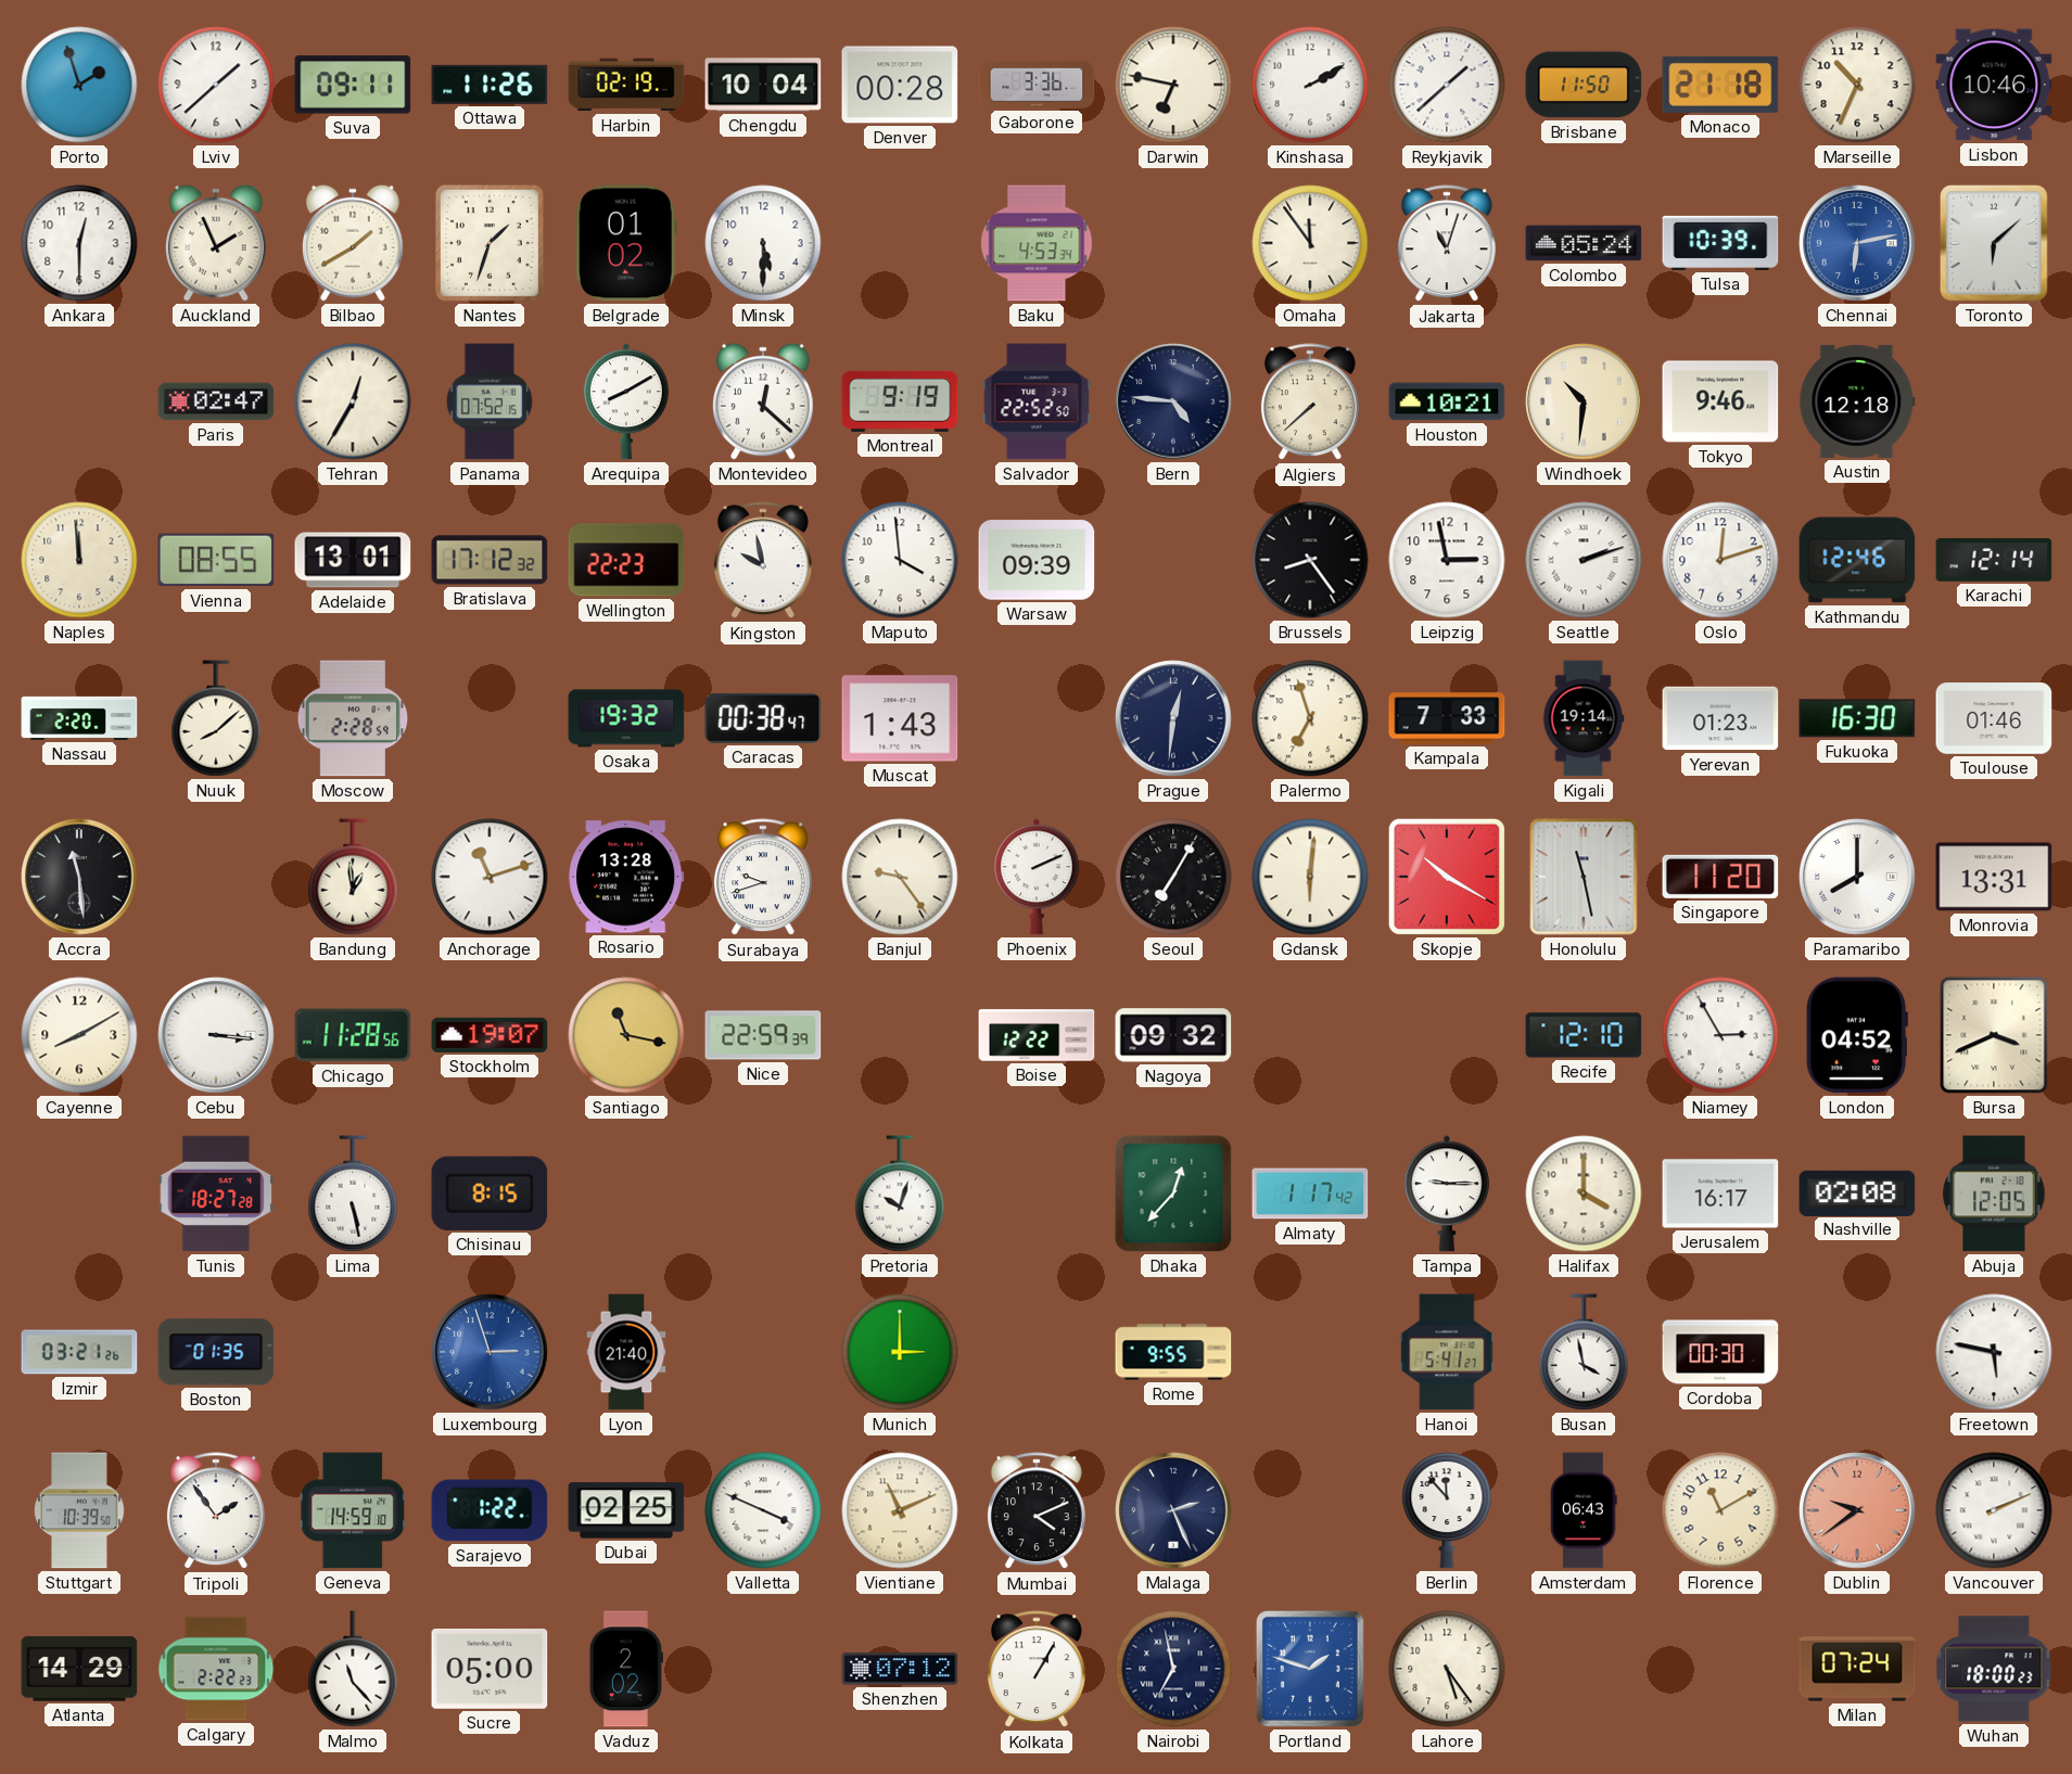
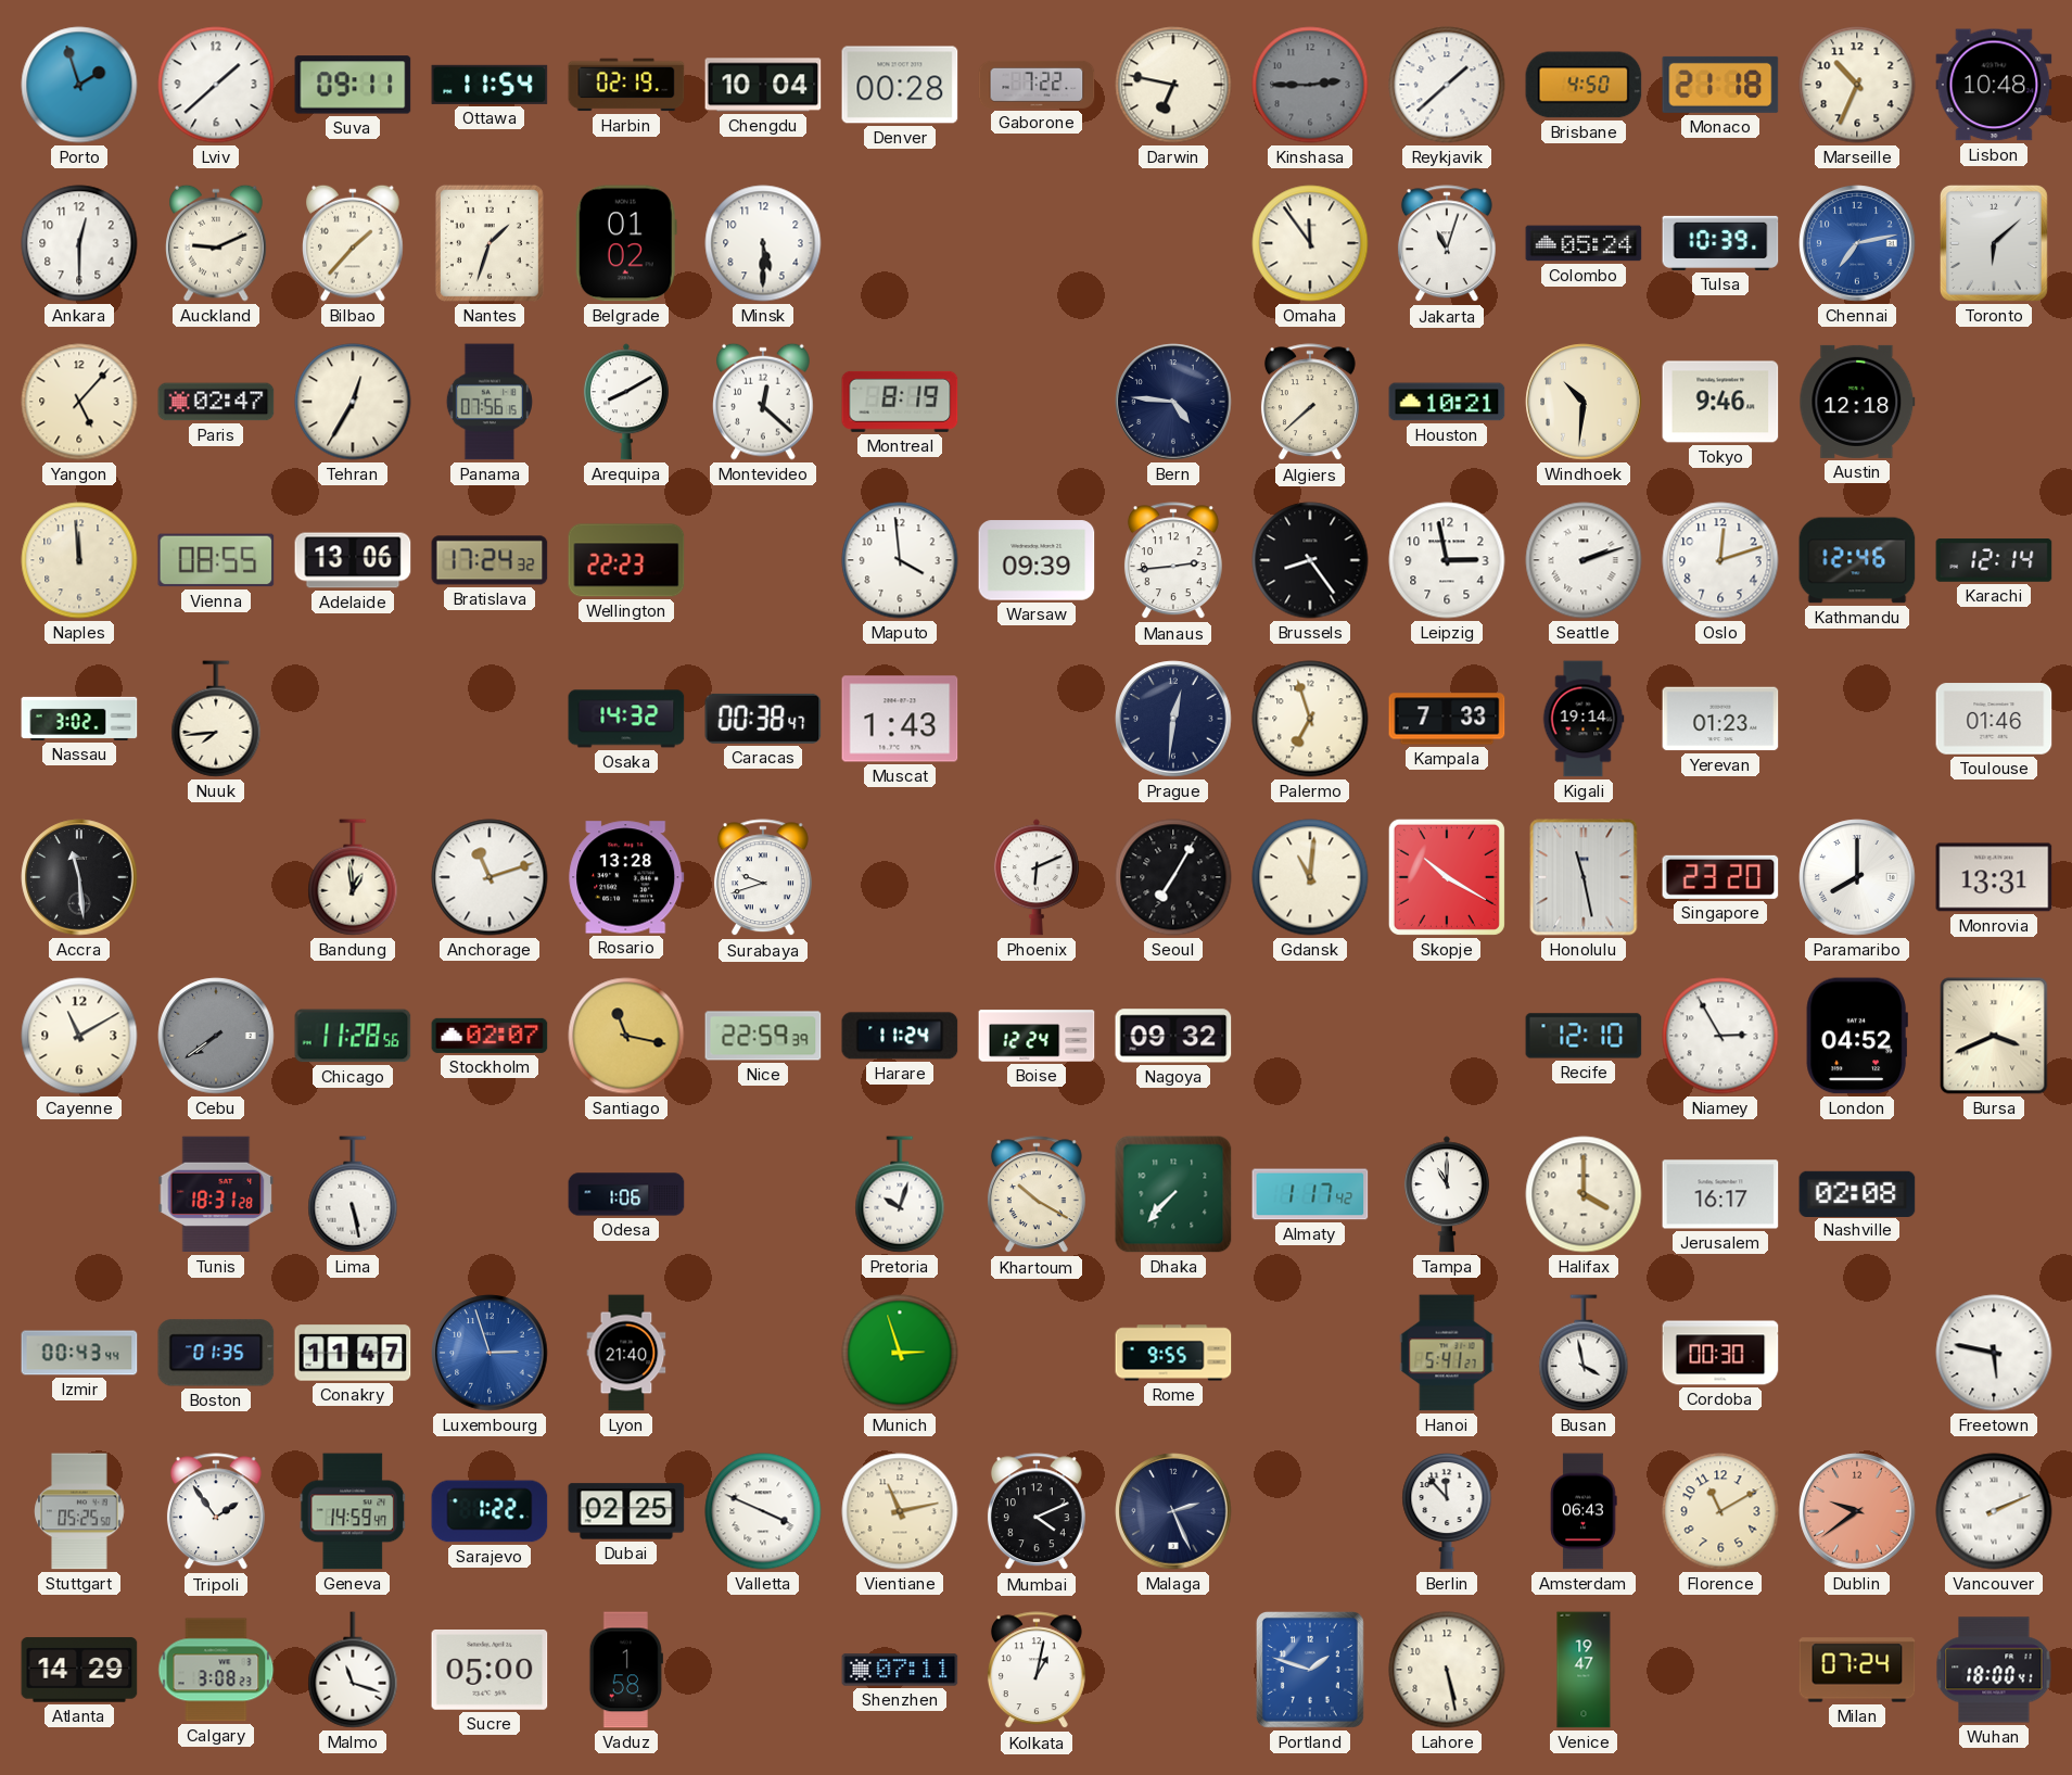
Ottawa: 11:26 -> 11:54 (490, 85)
Gaborone: 3:36 -> 7:22 (1037, 85)
Kinshasa: 2:10 -> 2:45 (1310, 85)
Kinshasa dial: white -> grey (1310, 85)
Brisbane: 11:50 -> 4:50 (1584, 85)
Lisbon: 10:46 -> 10:48 (1994, 85)
Auckland: 1:56 -> 9:11 (217, 243)
Bilbao: 1:40 -> 1:37 (354, 243)
Baku: 4:53 -> none (1037, 243)
Chennai: 6:13 -> 7:13 (1857, 243)
Yangon: none -> 5:07 (79, 402)
Panama: 07:52 -> 07:56 (490, 402)
Montreal: 9:19 -> 8:19 (900, 402)
Salvador: 22:52 -> none (1037, 401)
Adelaide: 13:01 -> 13:06 (353, 560)
Bratislava: 17:12 -> 17:24 (490, 560)
Kingston: 9:58 -> none (763, 561)
Manaus: none -> 2:44 (1173, 561)
Nassau: 2:20 -> 3:02 (79, 719)
Nuuk: 8:08 -> 7:44 (216, 719)
Moscow: 2:28 -> none (353, 718)
Osaka: 19:32 -> 14:32 (626, 719)
Fukuoka: 16:30 -> none (1857, 718)
Banjul: 9:24 -> none (900, 877)
Phoenix: 2:11 -> 6:11 (1037, 877)
Gdansk: 6:01 -> 11:01 (1310, 877)
Singapore: 11:20 -> 23:20 (1720, 877)
Cayenne: 8:10 -> 11:10 (79, 1036)
Cebu: 3:16 -> 7:39 (216, 1036)
Cebu dial: white -> grey (216, 1036)
Stockholm: 19:07 -> 02:07 (490, 1036)
Harare: none -> 11:24 (900, 1036)
Boise: 12:22 -> 12:24 (1037, 1036)
Tunis: 18:27 -> 18:31 (216, 1194)
Chisinau: 8:15 -> none (490, 1194)
Odesa: none -> 1:06 (626, 1194)
Khartoum: none -> 10:20 (1037, 1195)
Dhaka: 12:37 -> 7:37 (1173, 1194)
Tampa: 9:15 -> 11:00 (1447, 1194)
Abuja: 12:05 -> none (1994, 1194)
Izmir: 03:21 -> 00:43 (79, 1353)
Conakry: none -> 11:47 (353, 1353)
Munich: 3:00 -> 2:57 (900, 1353)
Stuttgart: 10:39 -> 05:25 (79, 1511)
Geneva: 14:59:10 -> 14:59:47 (353, 1511)
Vientiane: 11:11 -> 11:13 (900, 1511)
Calgary: 2:22 -> 3:08 (216, 1670)
Malmo: 11:23 -> 11:18 (353, 1670)
Vaduz: 2:02 -> 1:58 (626, 1670)
Shenzhen: 07:12 -> 07:11 (900, 1670)
Kolkata: 1:05 -> 1:02 (1037, 1671)
Nairobi: 6:58 -> none (1173, 1669)
Lahore: 5:24 -> 5:28 (1447, 1670)
Venice: none -> 19:47 (1584, 1670)
Wuhan: 18:00:23 -> 18:00:41 (1994, 1670)
